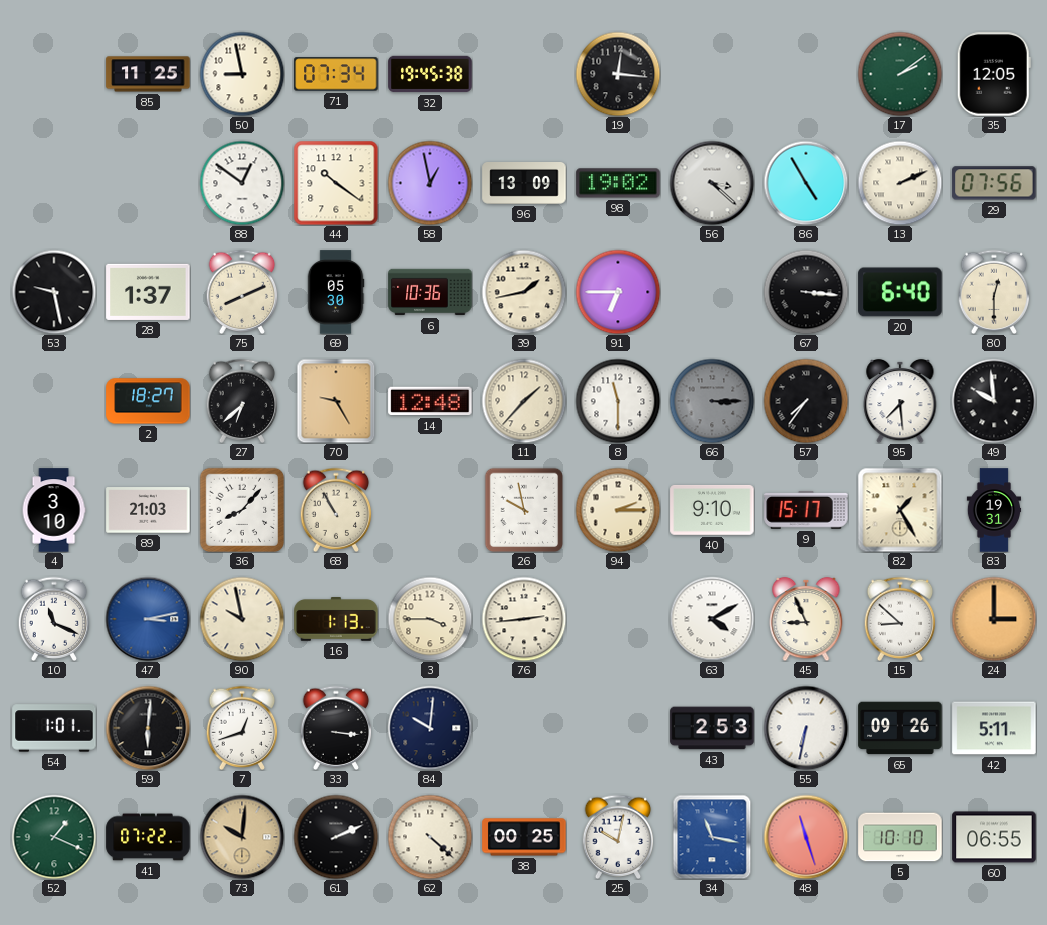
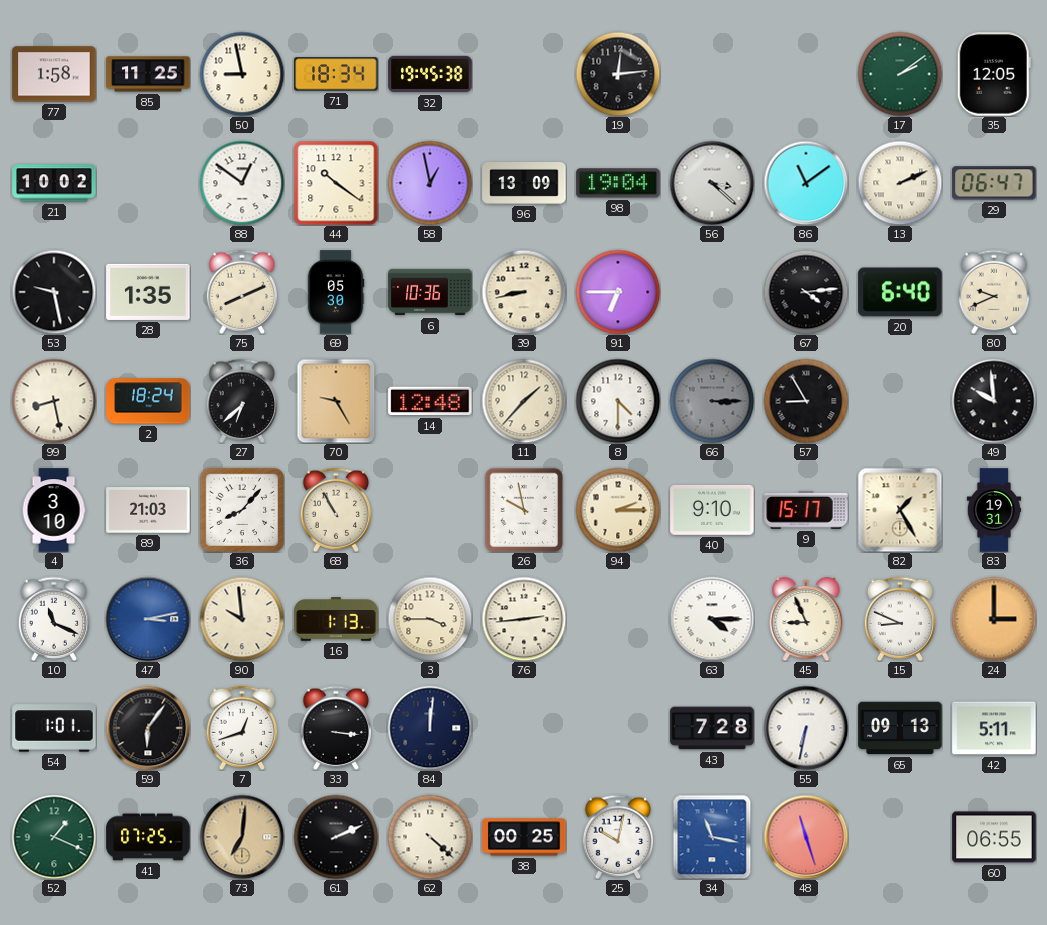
77: none -> 1:58 (54, 74)
71: 07:34 -> 18:34 (336, 74)
19: 12:16 -> 12:14 (618, 74)
21: none -> 10:02 (54, 183)
98: 19:02 -> 19:04 (618, 183)
86: 4:55 -> 11:09 (806, 183)
29: 07:56 -> 06:47 (994, 183)
28: 1:37 -> 1:35 (148, 292)
39: 1:43 -> 8:43 (524, 292)
67: 3:16 -> 4:14 (806, 292)
80: 12:30 -> 9:41 (994, 291)
99: none -> 8:28 (54, 401)
2: 18:27 -> 18:24 (148, 401)
8: 11:30 -> 4:30 (618, 401)
57: 7:36 -> 8:55 (806, 401)
95: 7:29 -> none (900, 401)
90: 9:58 -> 9:59 (242, 619)
63: 4:10 -> 4:15 (712, 619)
15: 8:52 -> 8:49 (900, 618)
59: 6:01 -> 6:06 (148, 728)
84: 10:01 -> 12:01 (430, 728)
43: 2:53 -> 7:28 (712, 728)
65: 09:26 -> 09:13 (900, 728)
41: 07:22 -> 07:25 (148, 837)
73: 10:01 -> 7:01 (242, 837)
5: 10:10 -> none (900, 837)
